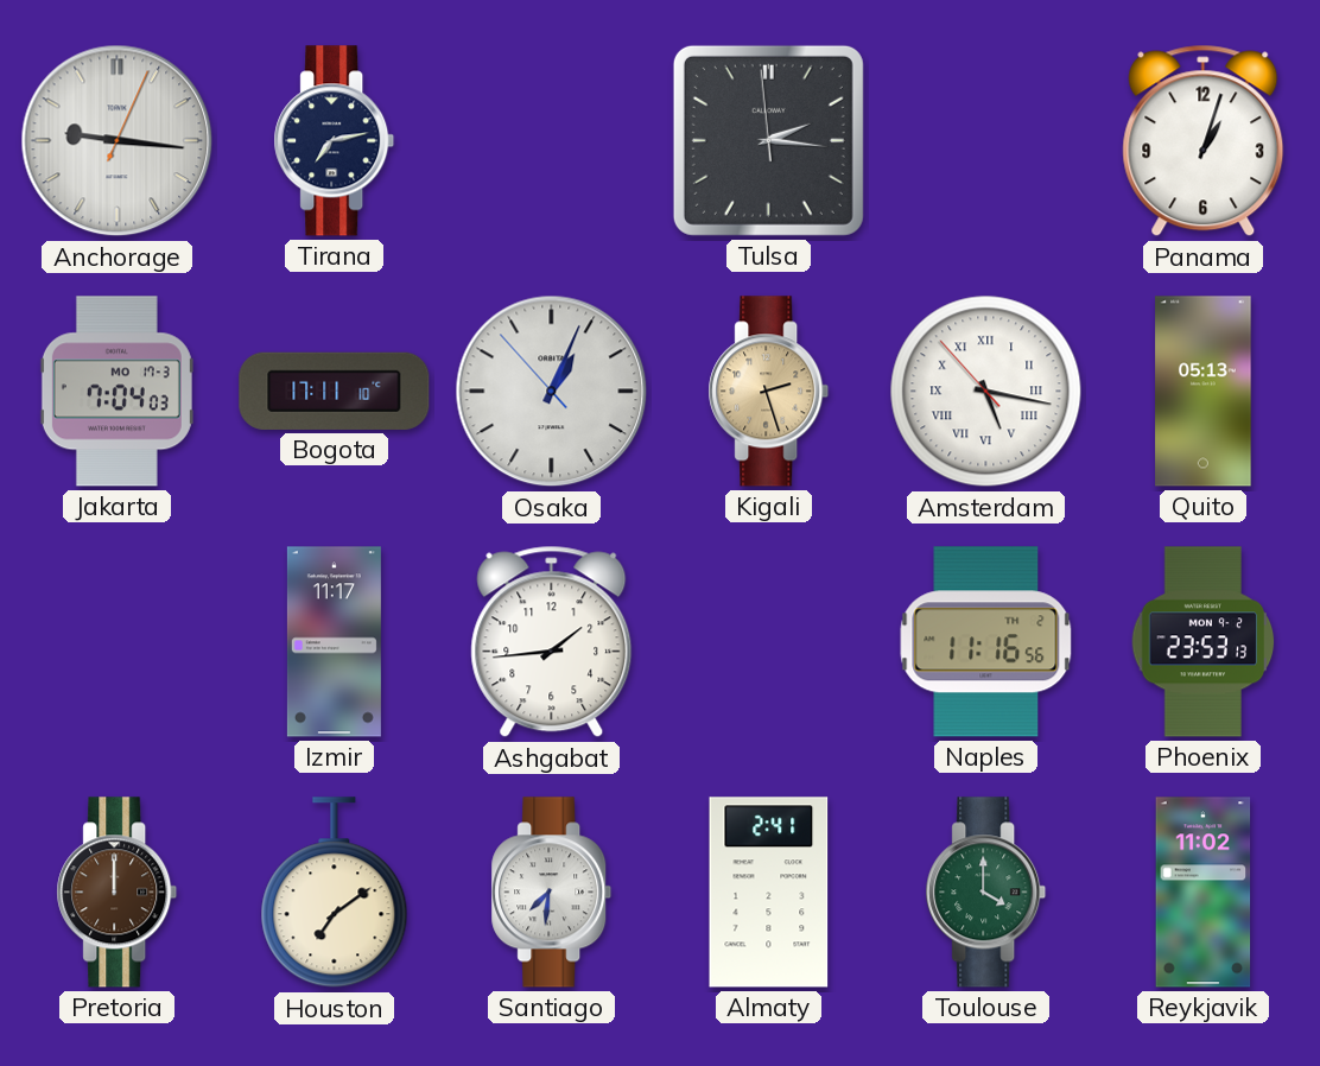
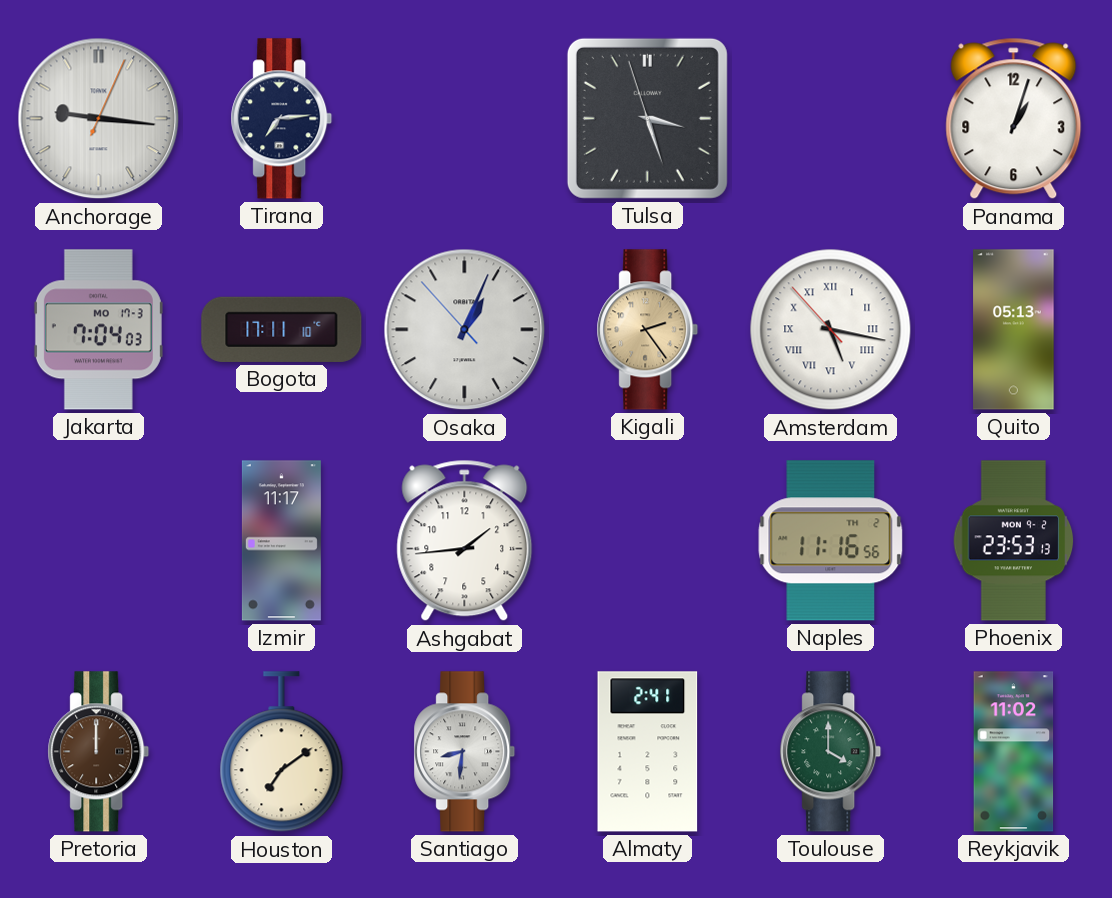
Tirana: 7:13 -> 7:14 (282, 119)
Tulsa: 2:15 -> 3:26 (647, 118)
Kigali: 2:27 -> 2:24 (648, 330)
Santiago: 7:31 -> 8:31 (465, 752)
